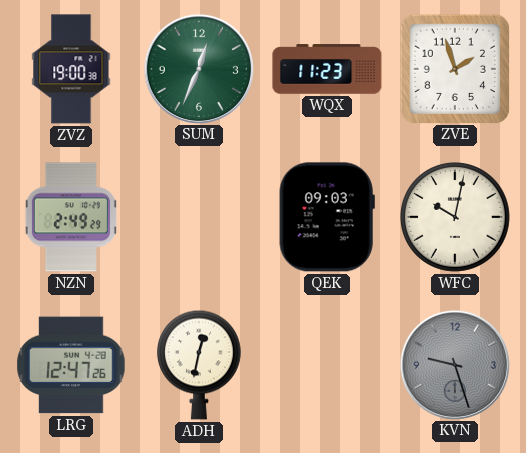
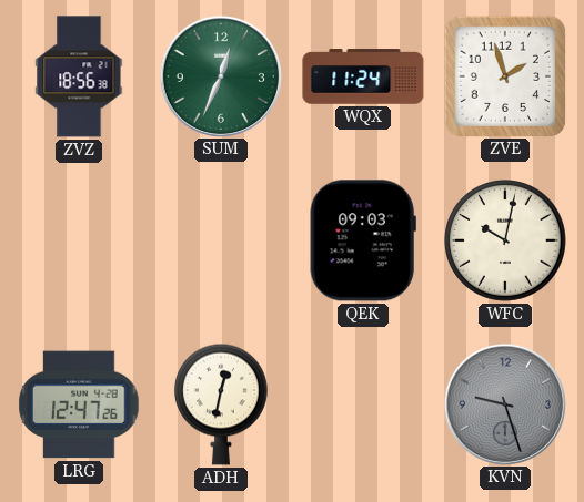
ZVZ: 19:00 -> 18:56 (79, 76)
WQX: 11:23 -> 11:24 (363, 76)
NZN: 2:49 -> none (71, 217)
